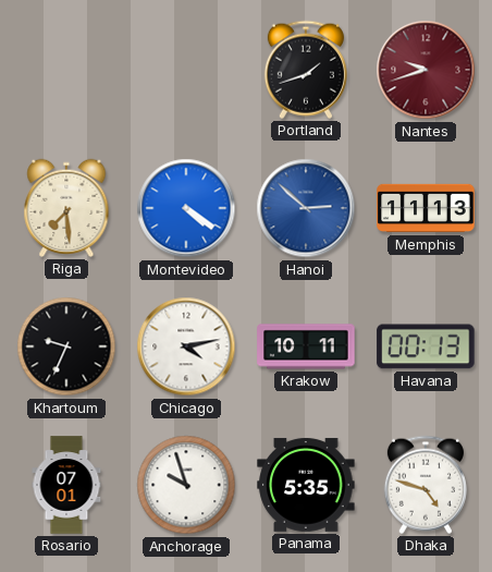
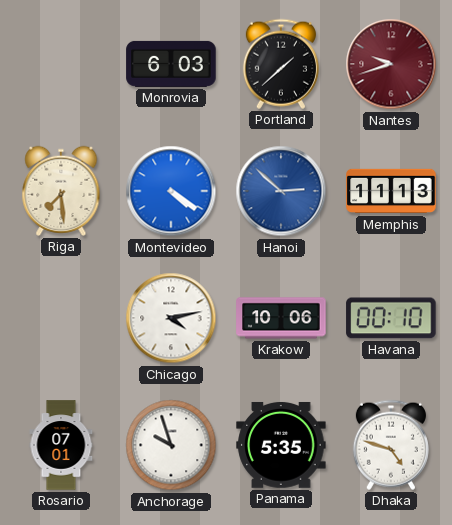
Monrovia: none -> 6:03 (171, 64)
Portland: 1:42 -> 1:38 (281, 64)
Khartoum: 9:34 -> none (66, 346)
Krakow: 10:11 -> 10:06 (281, 318)
Havana: 00:13 -> 00:10 (391, 318)
